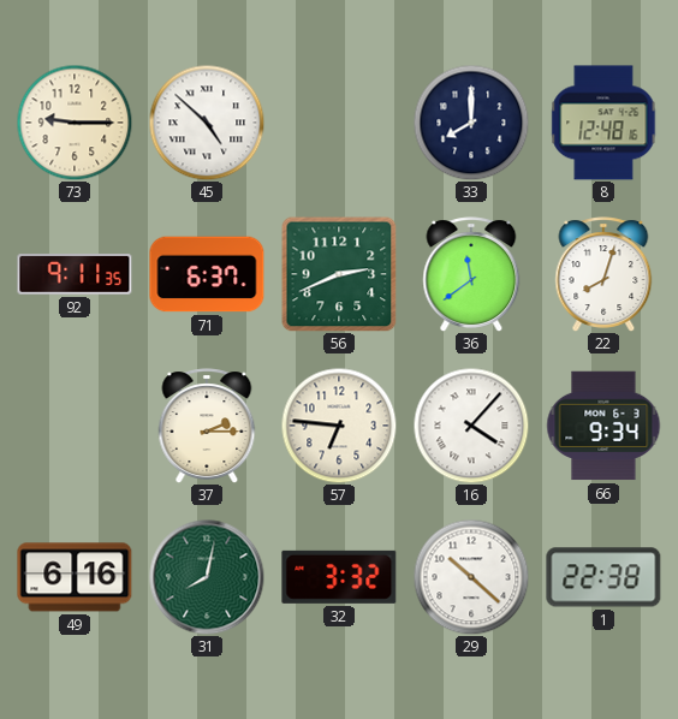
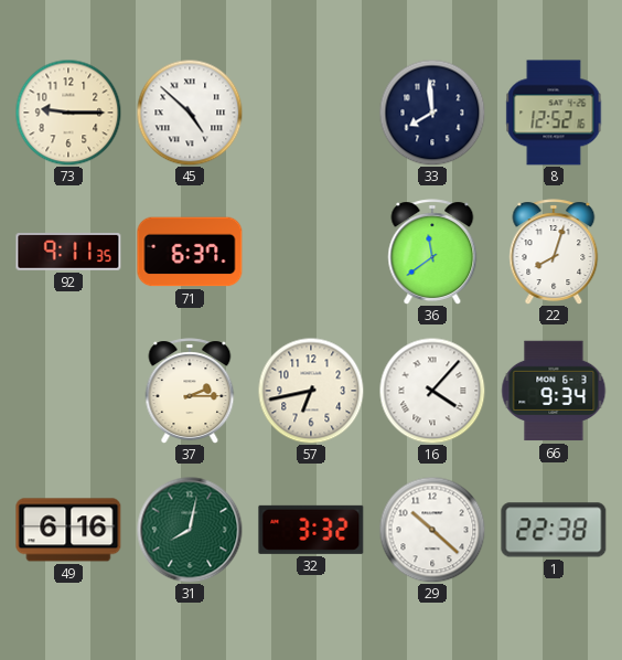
33: 8:00 -> 7:59 (432, 113)
8: 12:48 -> 12:52 (554, 113)
56: 2:41 -> none (339, 274)
57: 6:46 -> 6:43 (311, 391)
